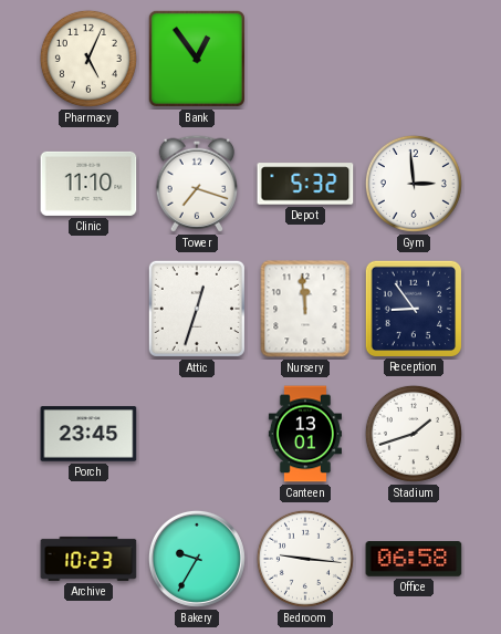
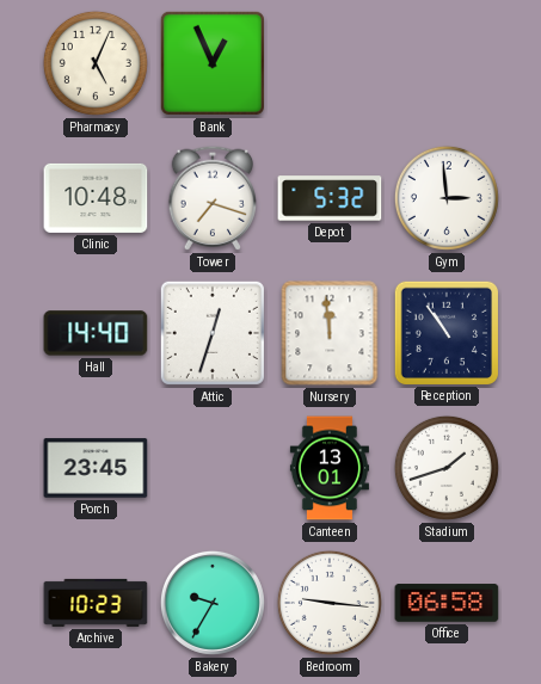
Bank: 12:54 -> 12:56 (213, 63)
Clinic: 11:10 -> 10:48 (96, 198)
Hall: none -> 14:40 (96, 333)
Reception: 8:54 -> 10:54 (445, 332)
